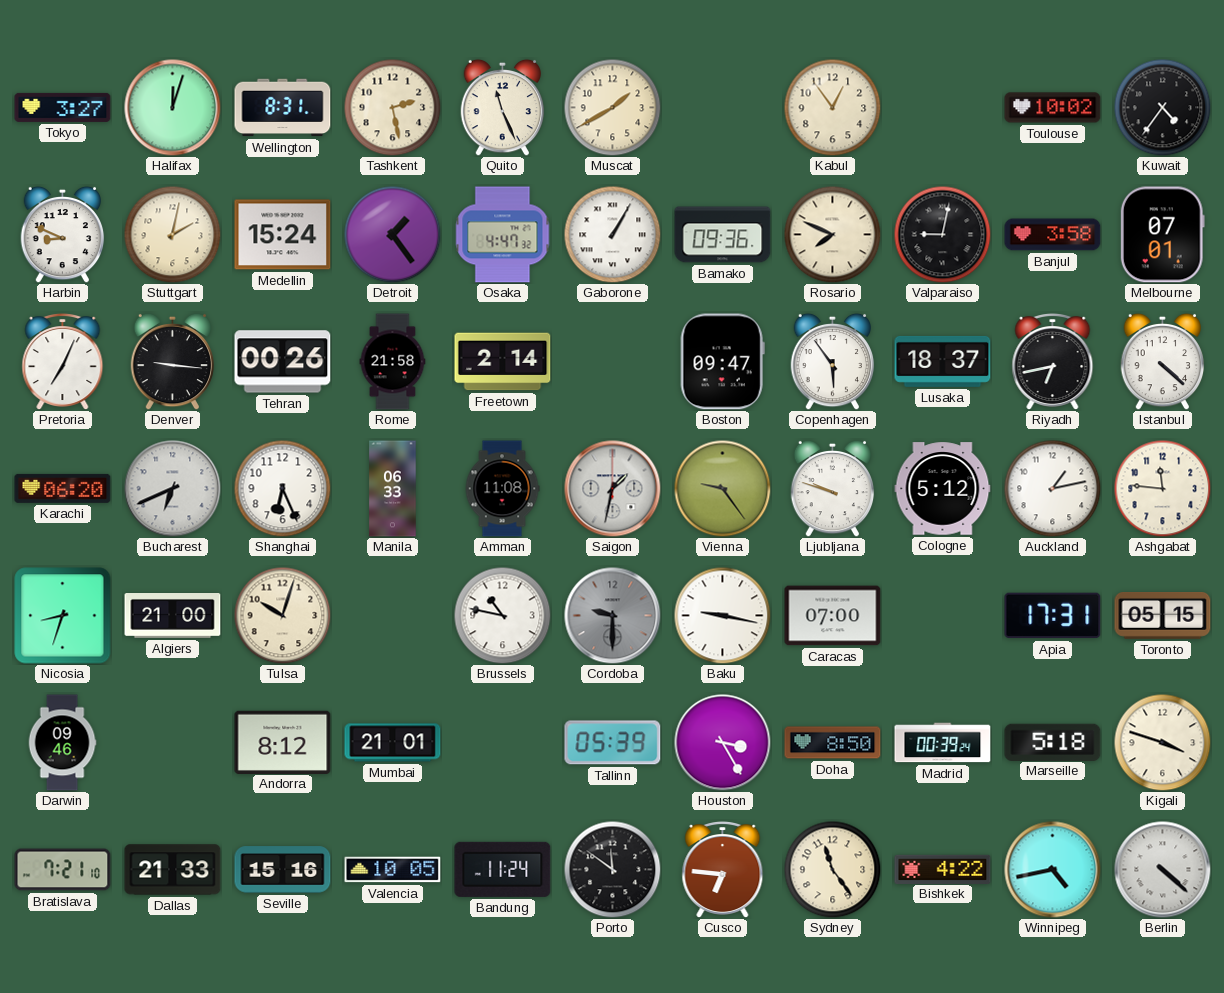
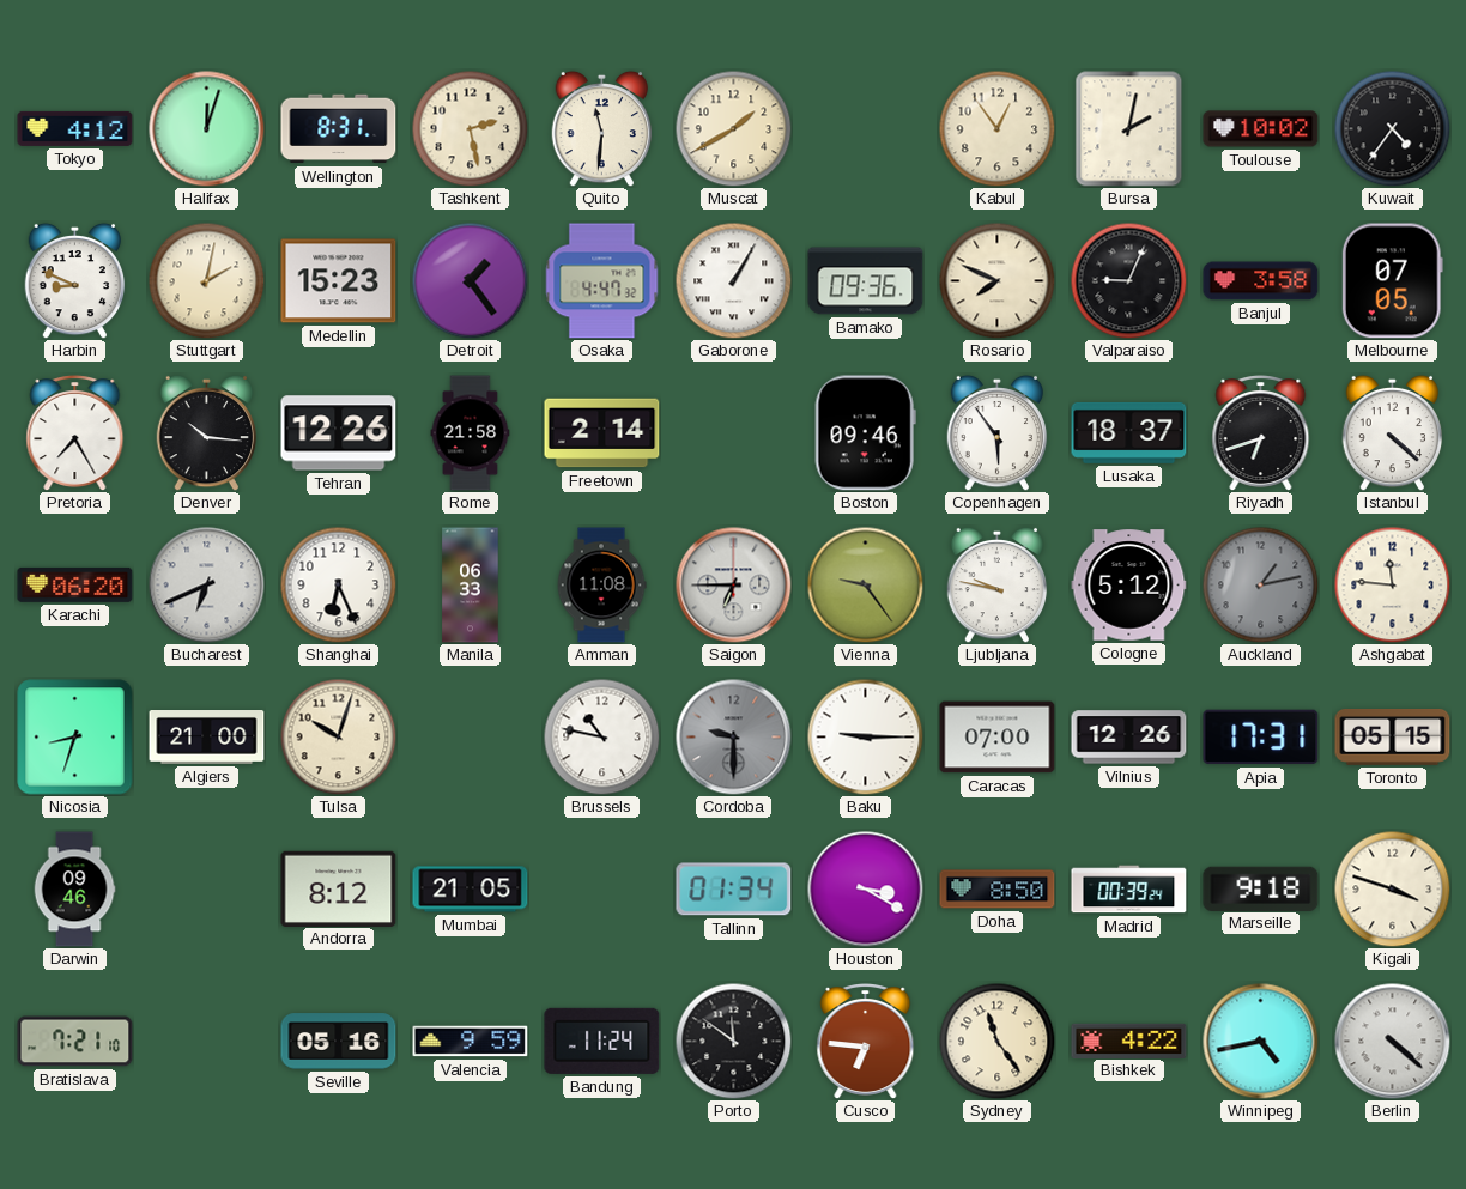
Tokyo: 3:27 -> 4:12 (75, 128)
Quito: 11:26 -> 11:31 (602, 128)
Bursa: none -> 2:02 (1129, 129)
Medellin: 15:24 -> 15:23 (339, 281)
Valparaiso: 9:02 -> 9:04 (1128, 280)
Melbourne: 07:01 -> 07:05 (1392, 281)
Pretoria: 7:04 -> 7:25 (75, 433)
Denver: 9:16 -> 10:16 (207, 432)
Tehran: 00:26 -> 12:26 (339, 433)
Boston: 09:47 -> 09:46 (865, 433)
Riyadh: 6:43 -> 6:42 (1261, 433)
Saigon: 1:32 -> 6:45 (734, 586)
Ljubljana: 9:48 -> 9:47 (998, 584)
Auckland dial: white -> grey (1260, 584)
Baku: 9:17 -> 9:15 (865, 736)
Vilnius: none -> 12:26 (1129, 738)
Mumbai: 21:01 -> 21:05 (471, 890)
Tallinn: 05:39 -> 01:34 (734, 890)
Houston: 3:25 -> 3:20 (866, 890)
Marseille: 5:18 -> 9:18 (1261, 888)
Dallas: 21:33 -> none (173, 870)
Seville: 15:16 -> 05:16 (339, 1042)
Valencia: 10:05 -> 9:59 (471, 1042)
